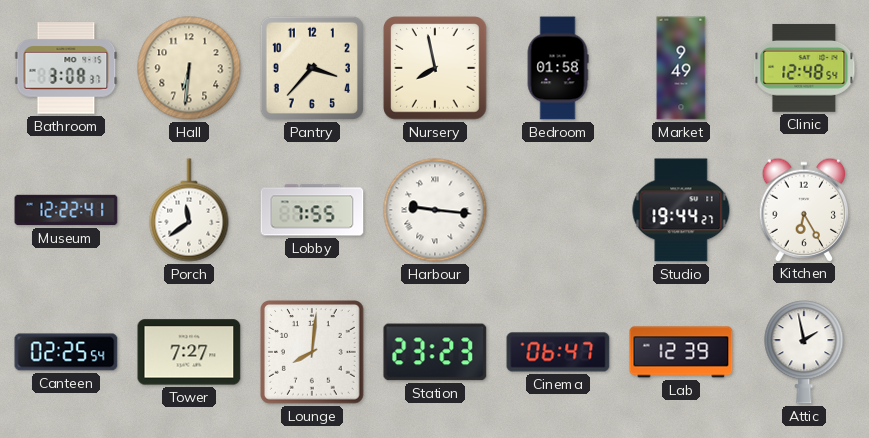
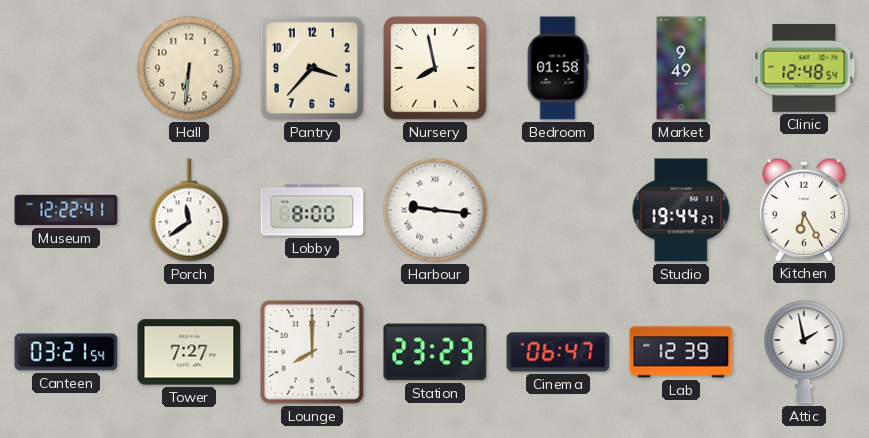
Bathroom: 3:08 -> none (66, 68)
Lobby: 7:55 -> 8:00 (312, 210)
Canteen: 02:25 -> 03:21 (66, 352)
Lounge: 8:01 -> 8:00 (313, 353)
